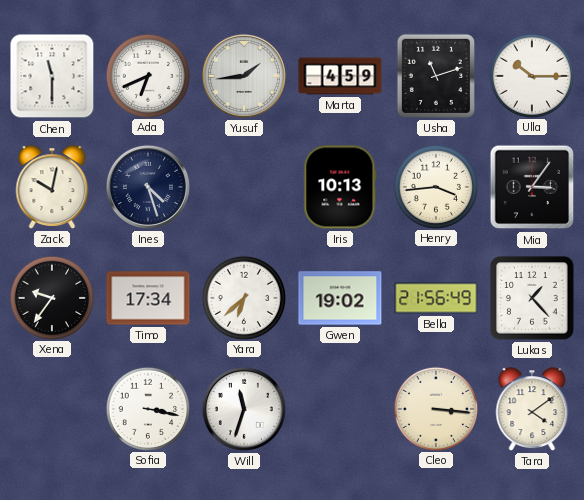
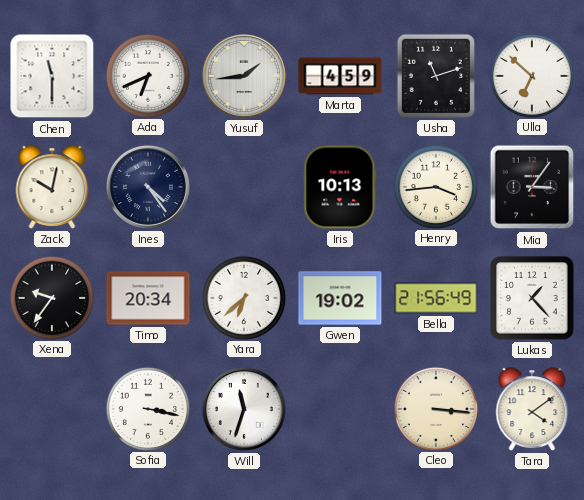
Ulla: 10:15 -> 6:52 (531, 75)
Ines: 4:27 -> 4:24 (148, 187)
Timo: 17:34 -> 20:34 (148, 298)
